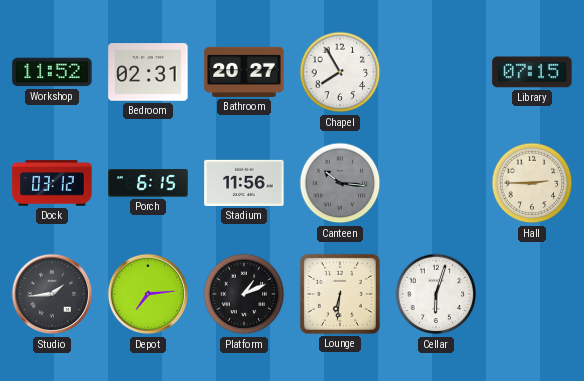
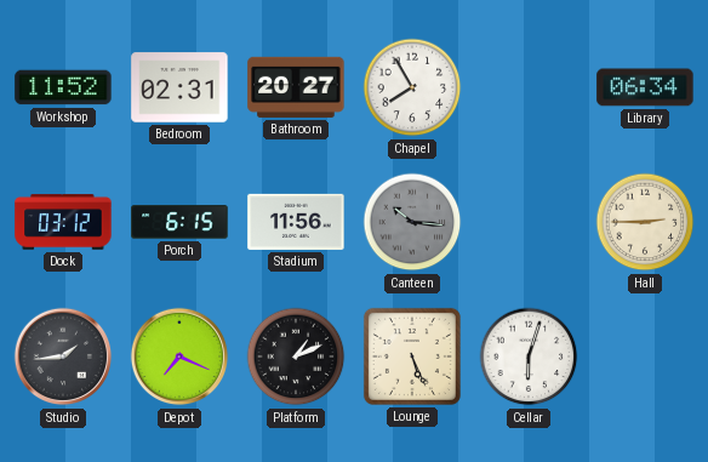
Library: 07:15 -> 06:34 (645, 87)
Depot: 7:14 -> 7:19 (179, 357)
Lounge: 6:31 -> 5:26 (412, 357)
